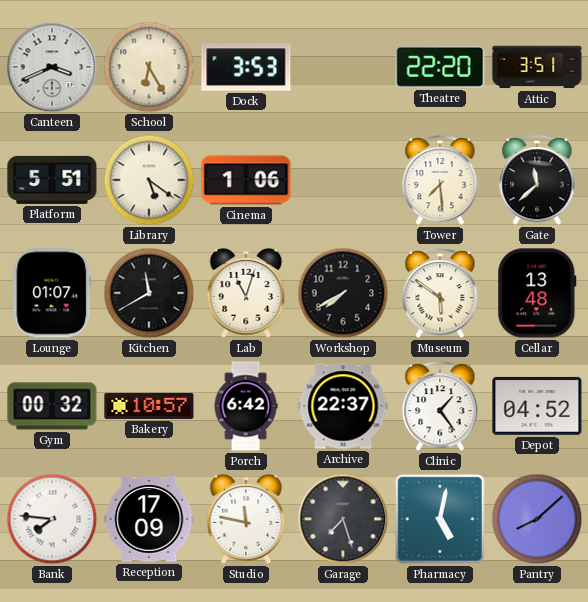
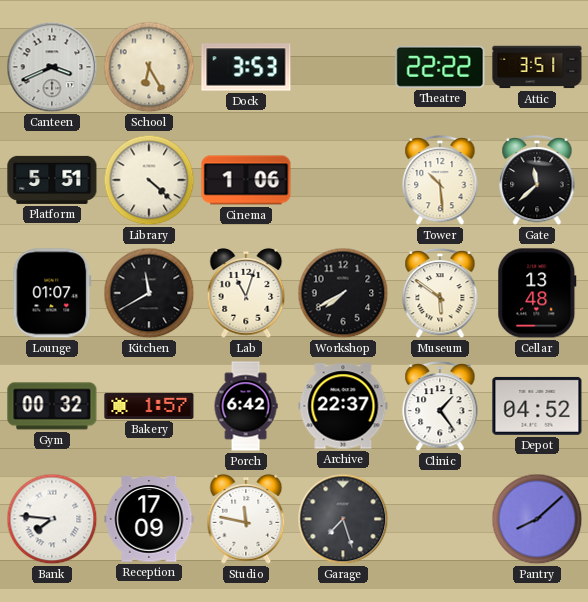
Theatre: 22:20 -> 22:22 (440, 67)
Library: 5:21 -> 4:22 (149, 180)
Tower: 7:29 -> 10:29 (440, 181)
Bakery: 10:57 -> 1:57 (149, 406)
Pharmacy: 5:02 -> none (440, 519)
